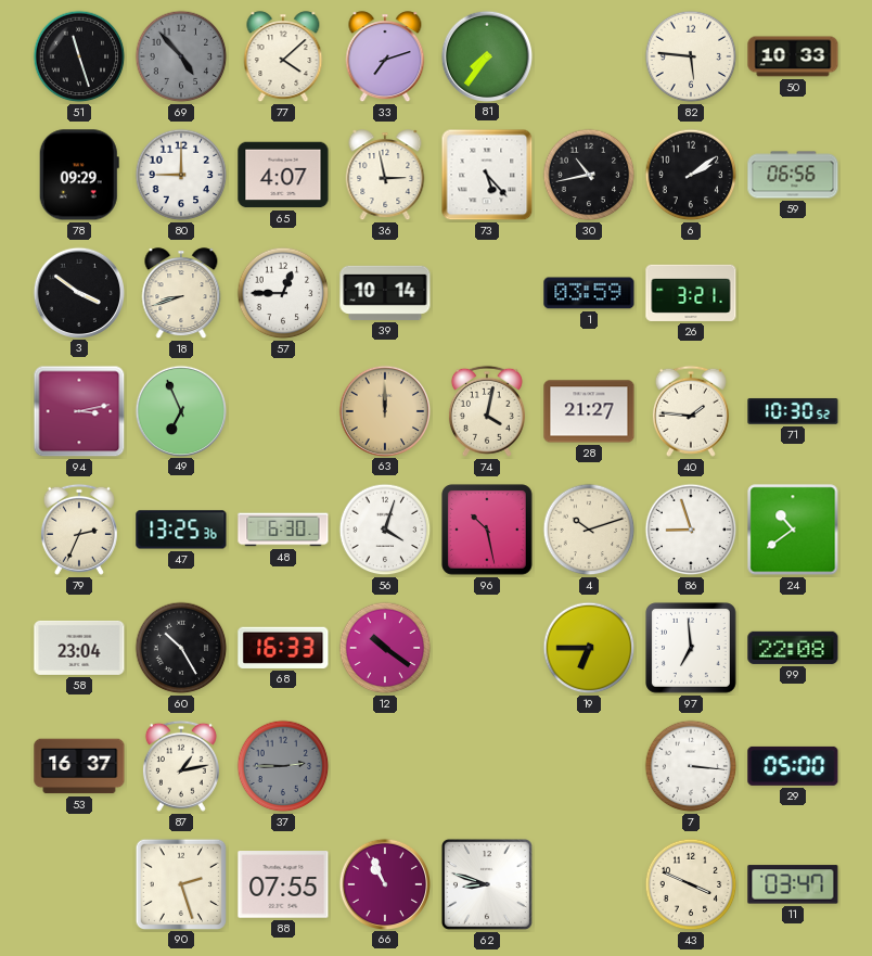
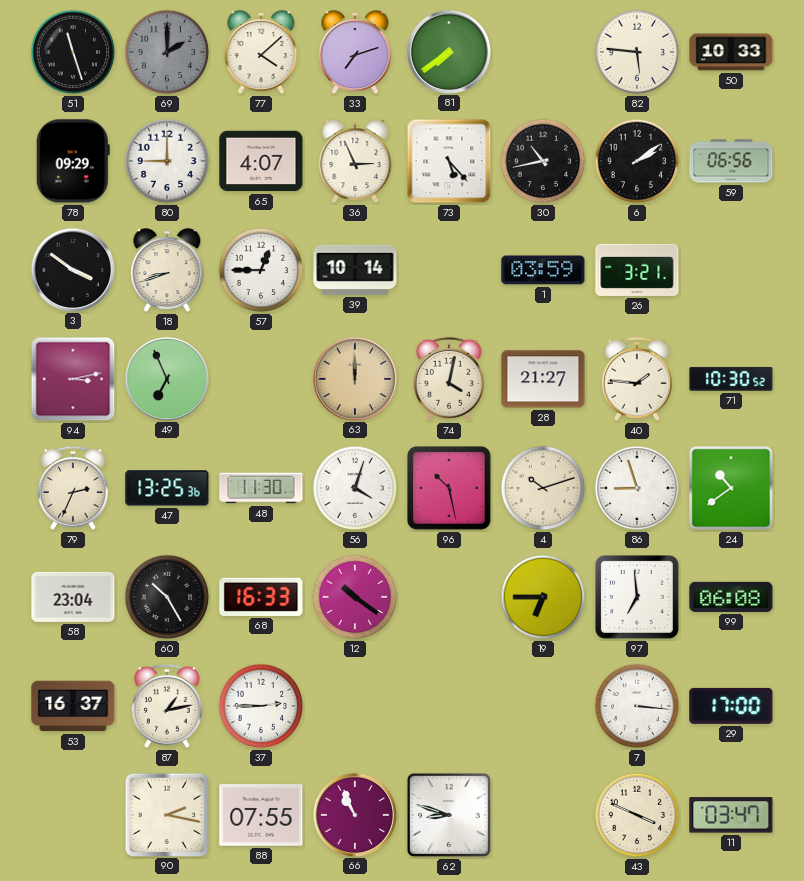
69: 4:53 -> 2:00 (167, 52)
81: 7:36 -> 7:39 (448, 51)
36: 2:58 -> 2:56 (355, 162)
48: 6:30 -> 11:30 (261, 488)
99: 22:08 -> 06:08 (731, 597)
37 dial: grey -> white (261, 706)
29: 05:00 -> 17:00 (731, 706)
90: 2:27 -> 2:17 (166, 814)
